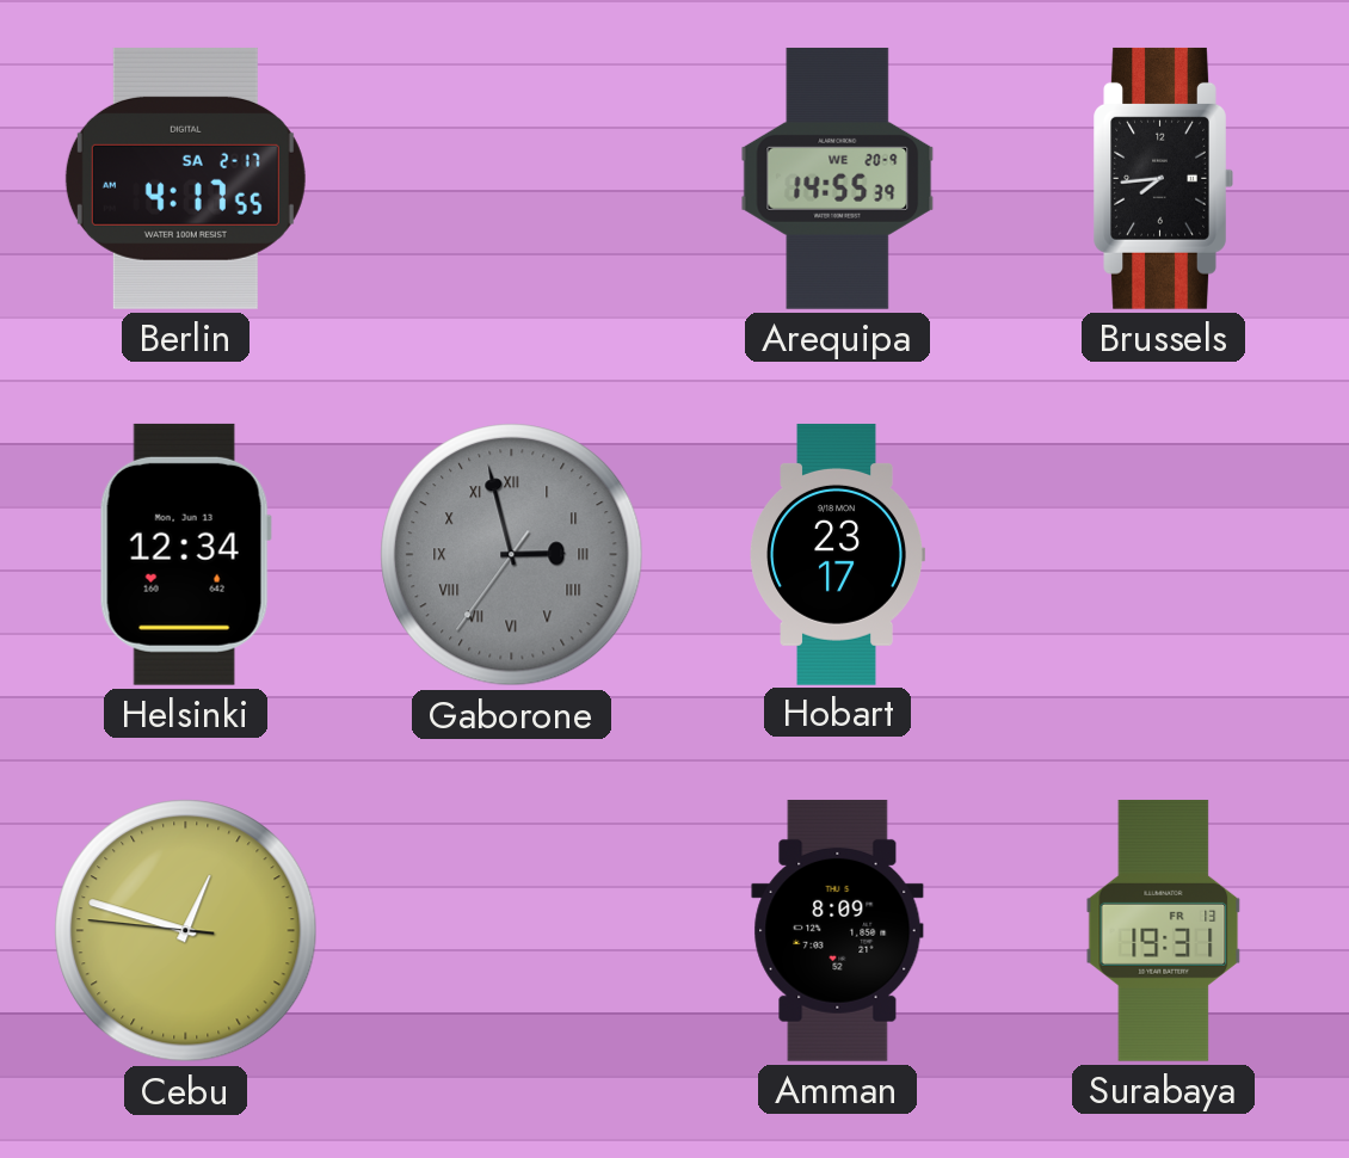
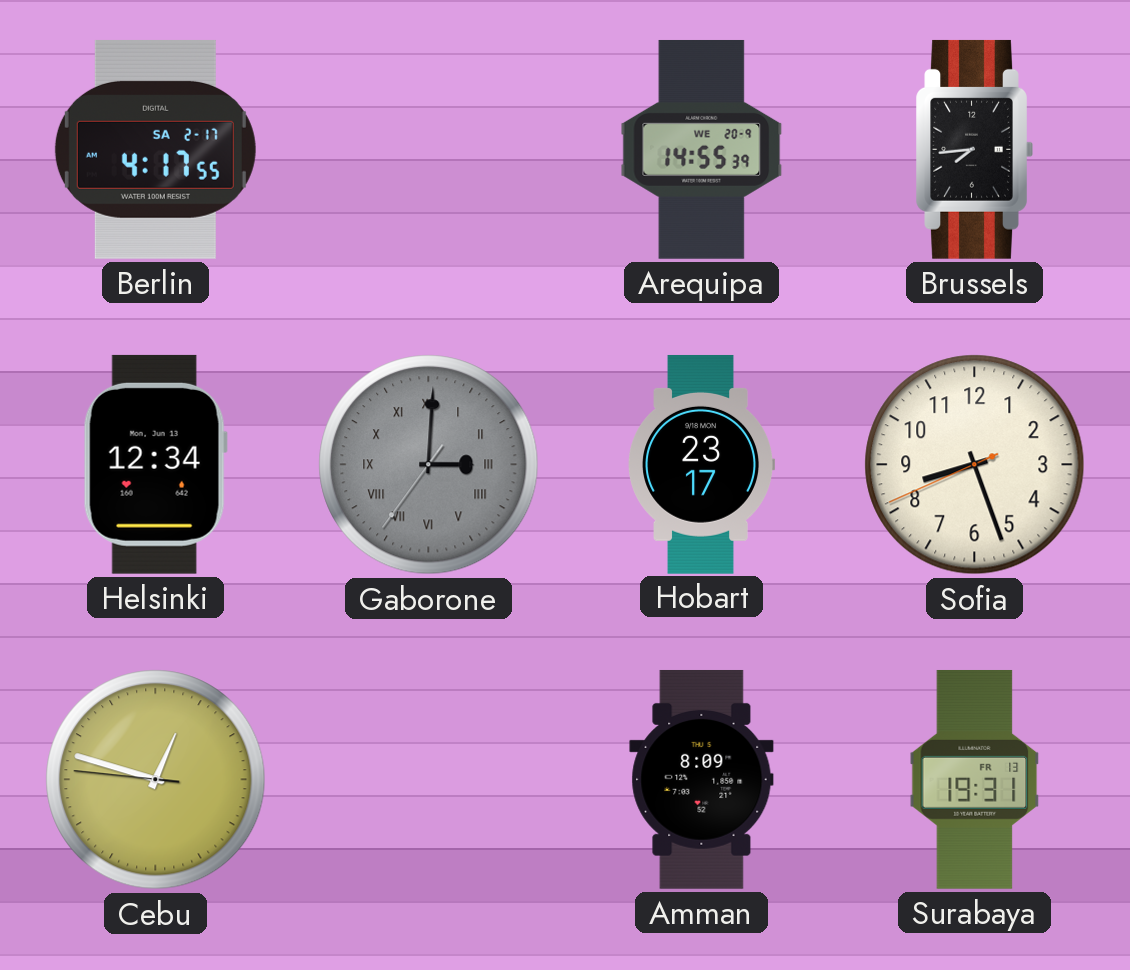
Gaborone: 2:57 -> 3:00 (429, 465)
Sofia: none -> 8:26 (975, 465)
